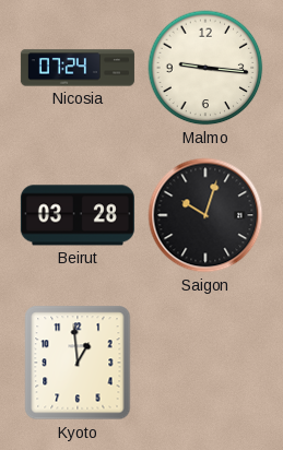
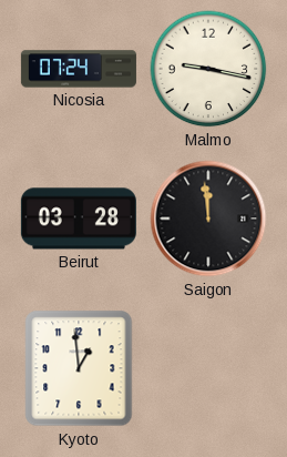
Malmo: 9:16 -> 9:17 (208, 69)
Saigon: 10:03 -> 11:59 (208, 219)
